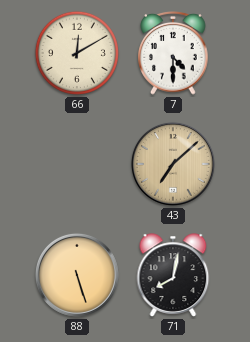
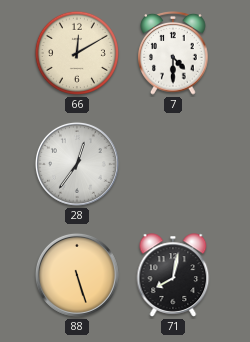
28: none -> 12:36 (77, 164)
43: 7:08 -> none (173, 164)
